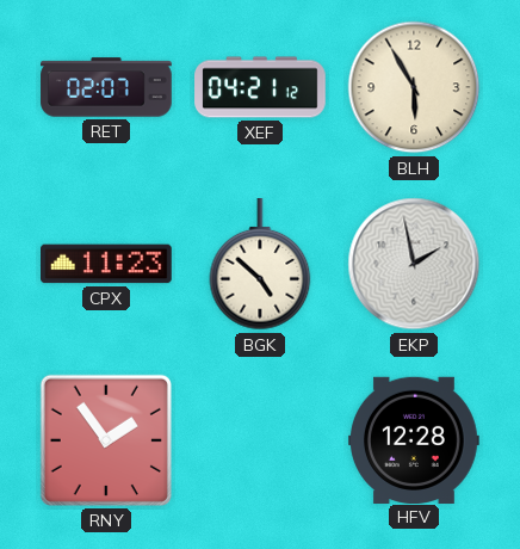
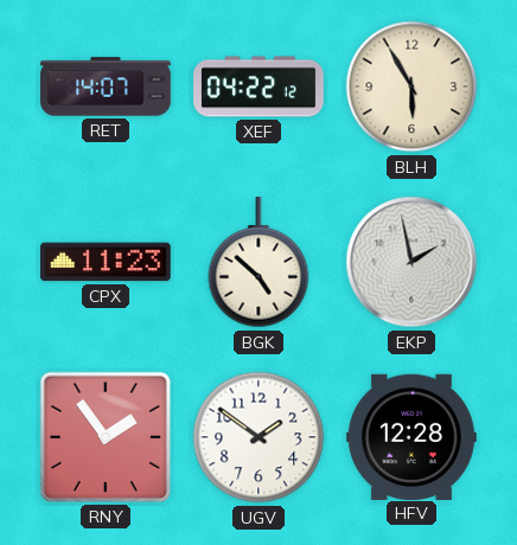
RET: 02:07 -> 14:07 (106, 86)
XEF: 04:21 -> 04:22 (258, 86)
UGV: none -> 1:51 (258, 437)
